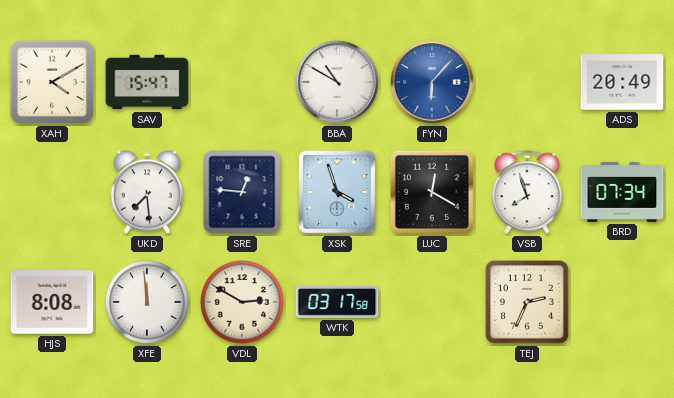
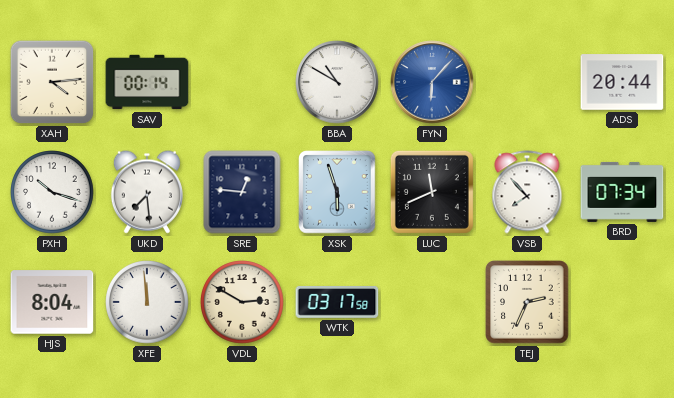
XAH: 4:10 -> 4:14 (52, 82)
SAV: 15:47 -> 00:14 (147, 82)
ADS: 20:49 -> 20:44 (622, 82)
PXH: none -> 10:18 (52, 192)
XSK: 3:57 -> 5:57 (337, 192)
LUC: 12:20 -> 11:41 (432, 192)
VSB: 7:57 -> 7:53 (527, 192)
HJS: 8:08 -> 8:04 (52, 302)
